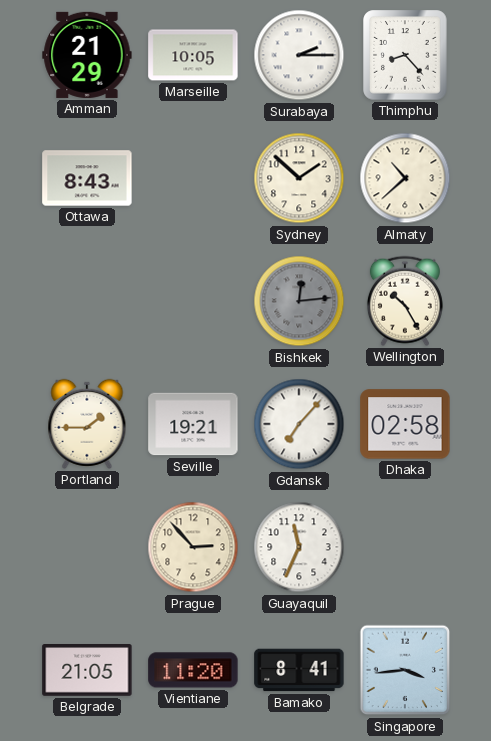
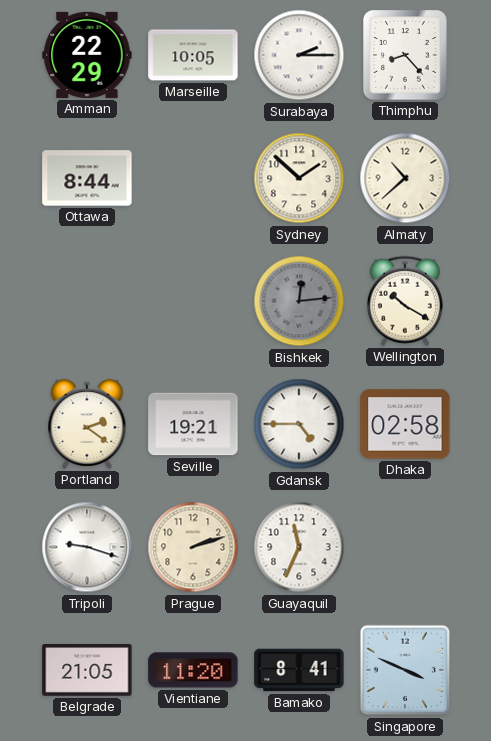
Amman: 21:29 -> 22:29 (87, 55)
Ottawa: 8:43 -> 8:44 (87, 178)
Wellington: 10:25 -> 10:20 (405, 301)
Portland: 1:45 -> 2:21 (87, 424)
Gdansk: 7:07 -> 4:45 (299, 424)
Tripoli: none -> 9:18 (87, 547)
Prague: 2:53 -> 2:12 (193, 547)
Singapore: 3:44 -> 3:49 (405, 670)
